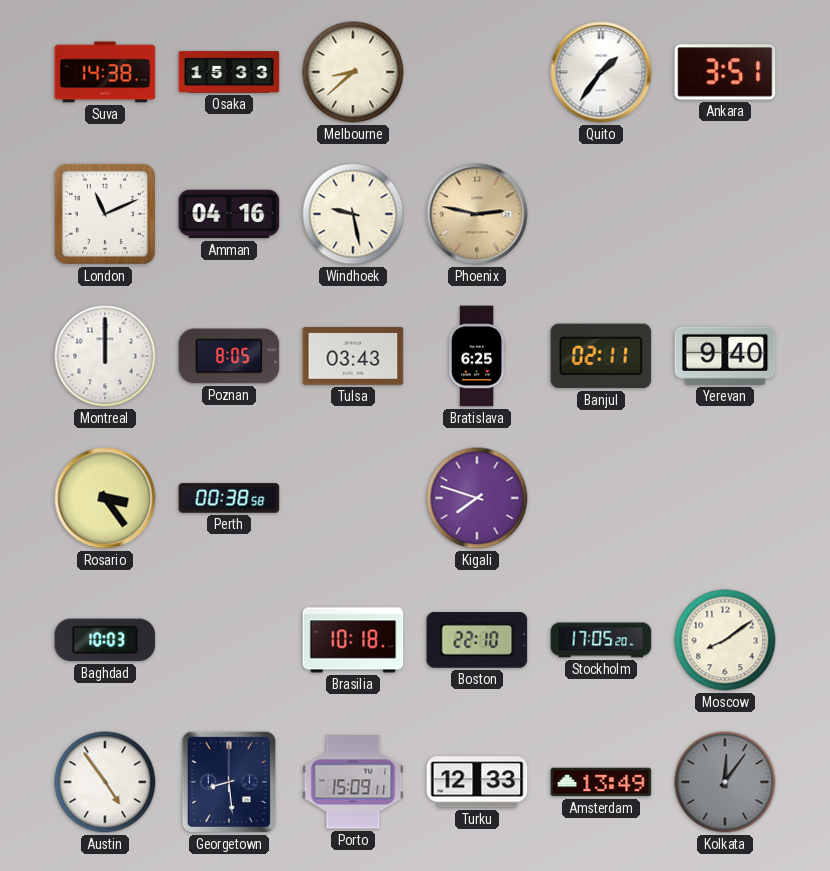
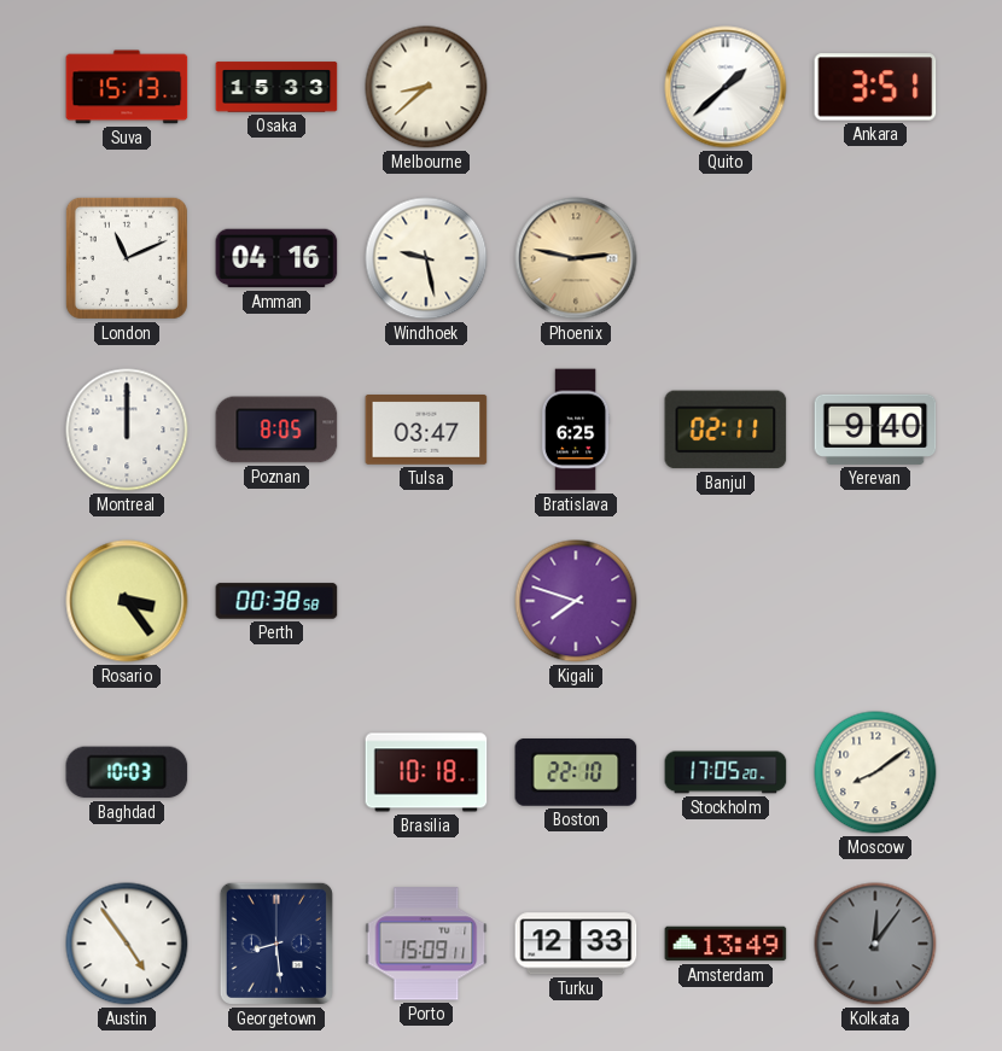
Suva: 14:38 -> 15:13 (127, 87)
Quito: 1:36 -> 1:38 (726, 87)
Tulsa: 03:43 -> 03:47 (426, 431)
